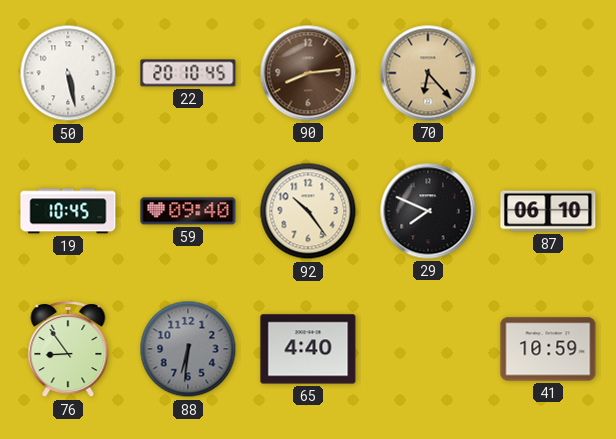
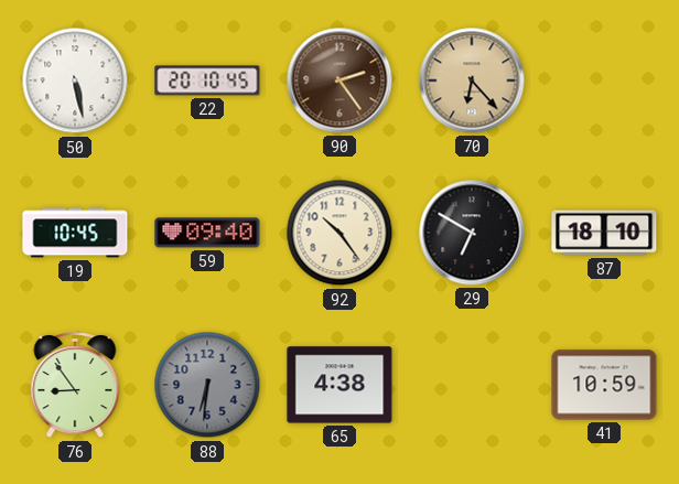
90: 8:14 -> 2:24 (339, 80)
29: 7:49 -> 6:50 (472, 233)
87: 06:10 -> 18:10 (604, 233)
65: 4:40 -> 4:38 (339, 385)
